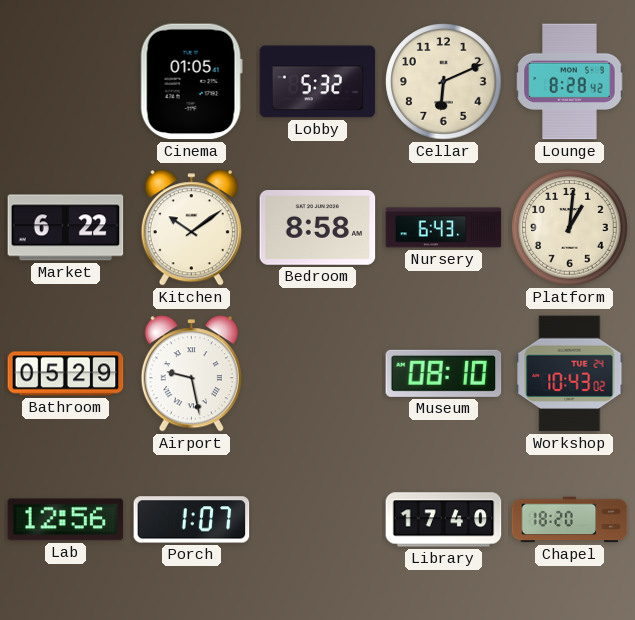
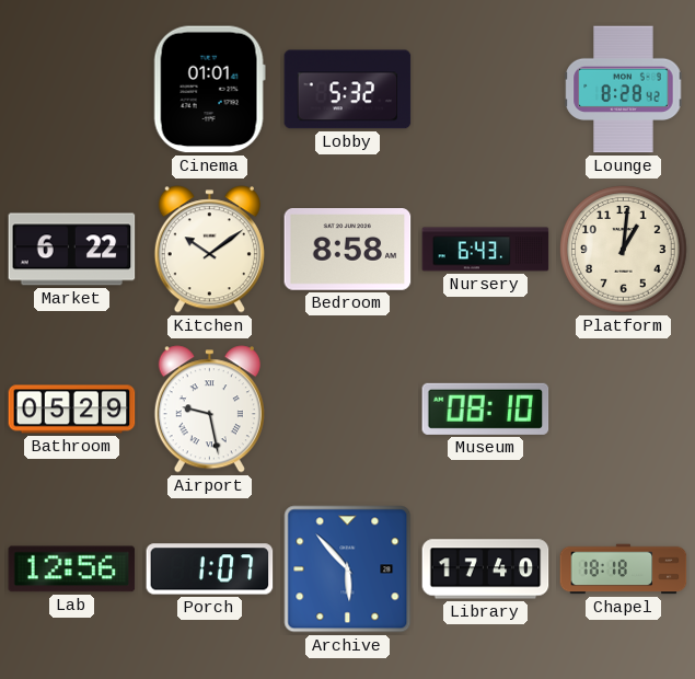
Cinema: 01:05 -> 01:01 (209, 90)
Cellar: 6:11 -> none (444, 82)
Workshop: 10:43 -> none (570, 374)
Archive: none -> 5:53 (348, 569)
Chapel: 18:20 -> 18:18 (624, 569)
